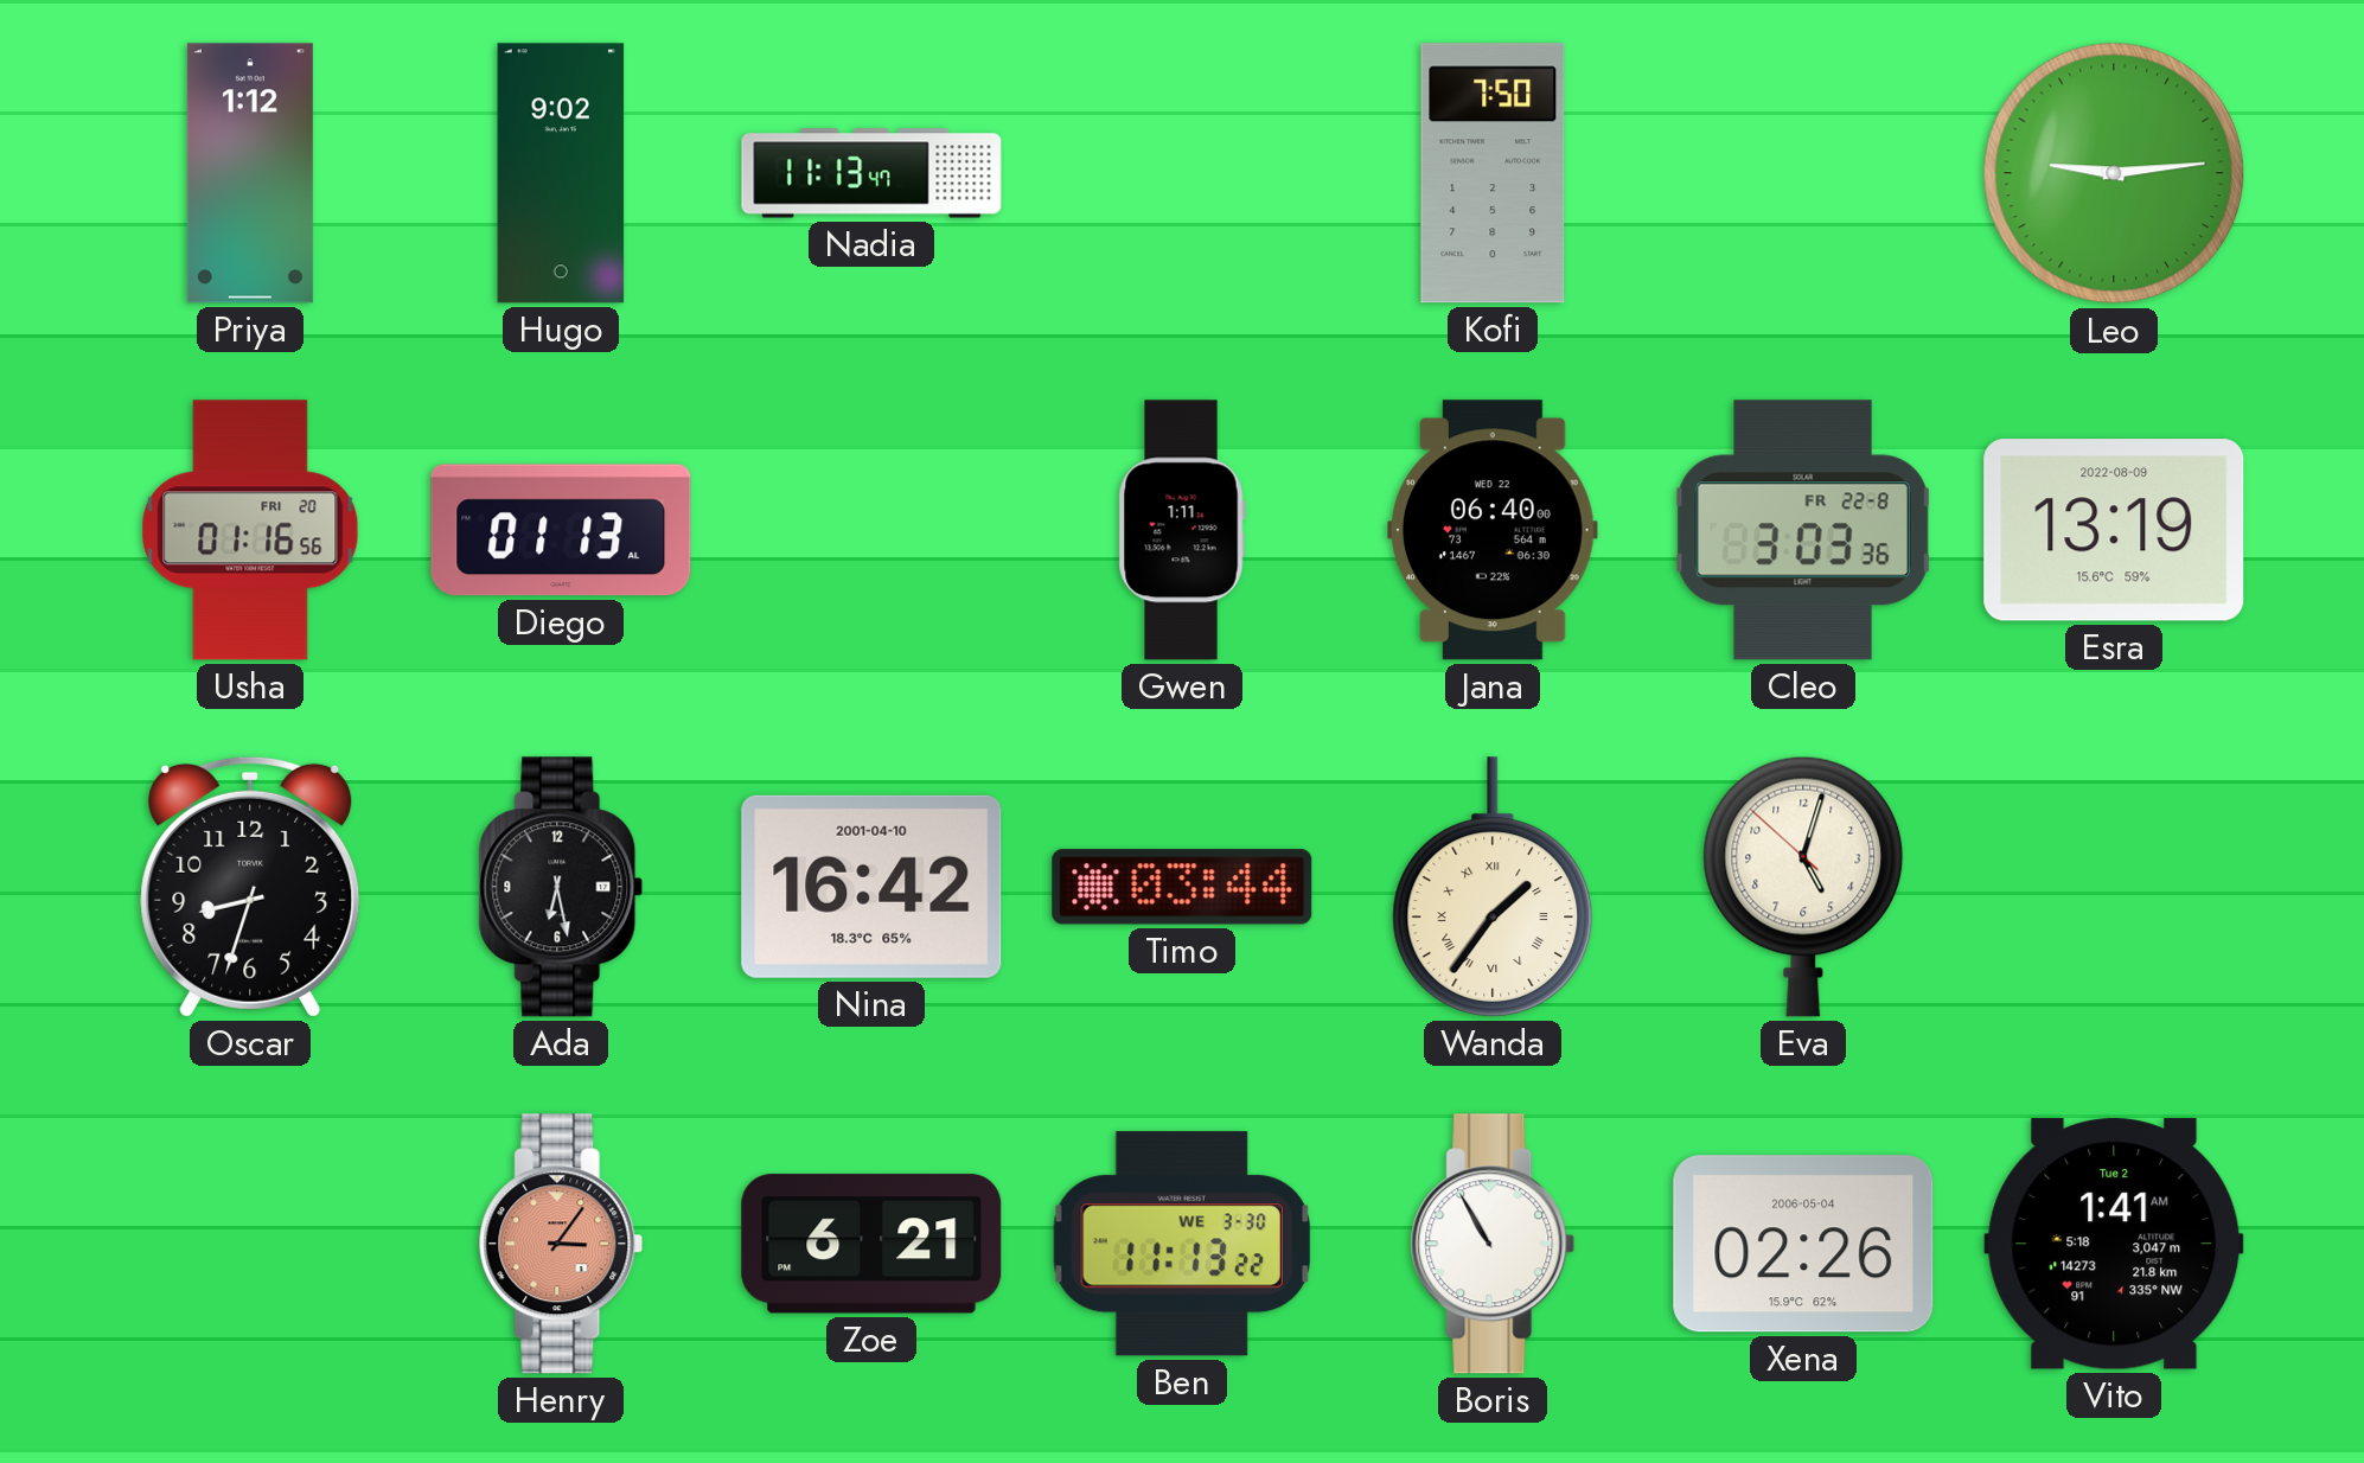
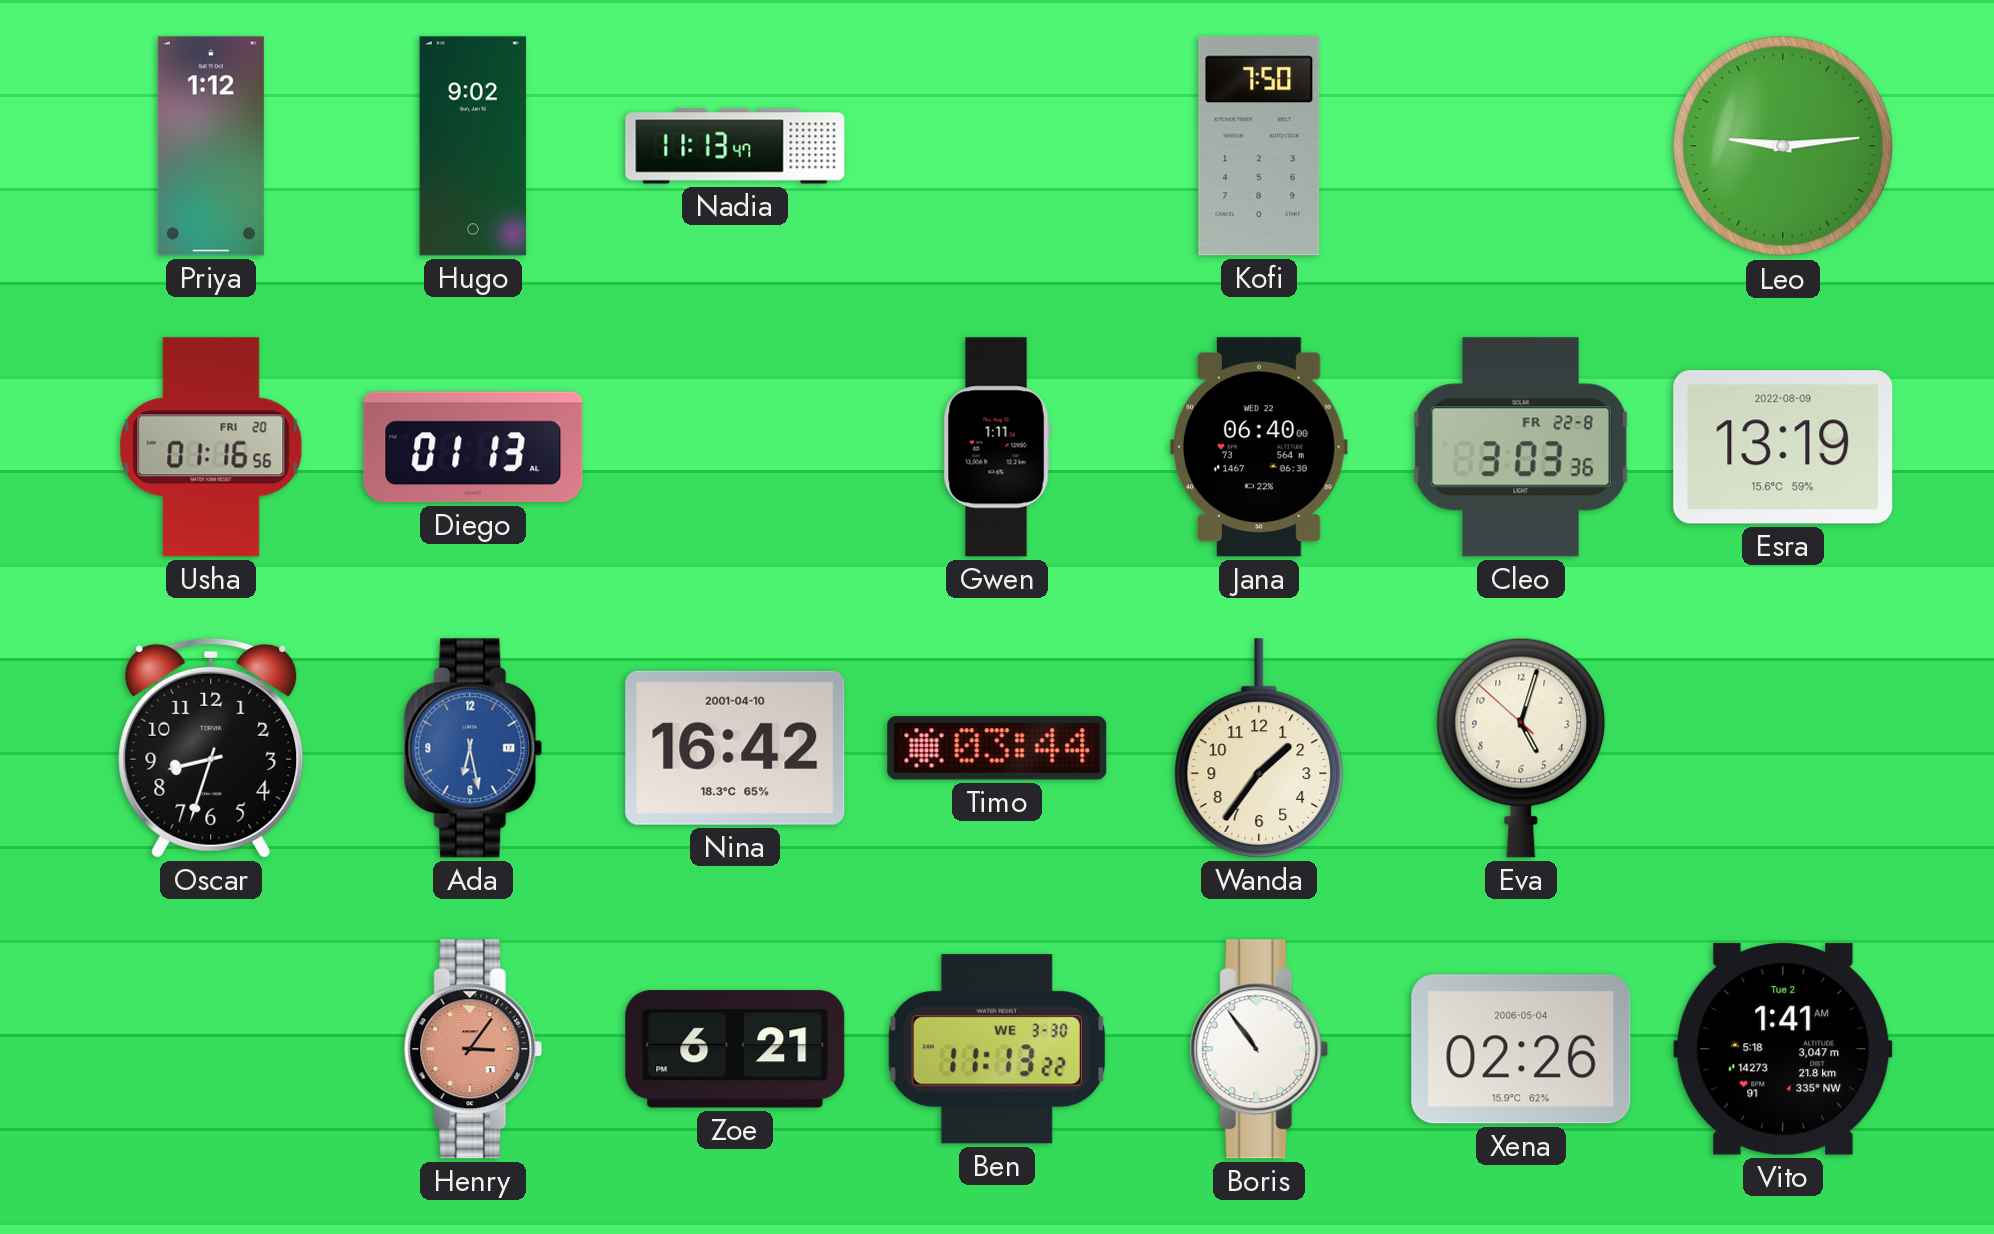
Ada dial: black -> blue (473, 748)
Wanda numerals: Roman -> Arabic (1259, 748)
Boris: 10:55 -> 10:54 (1259, 1049)
